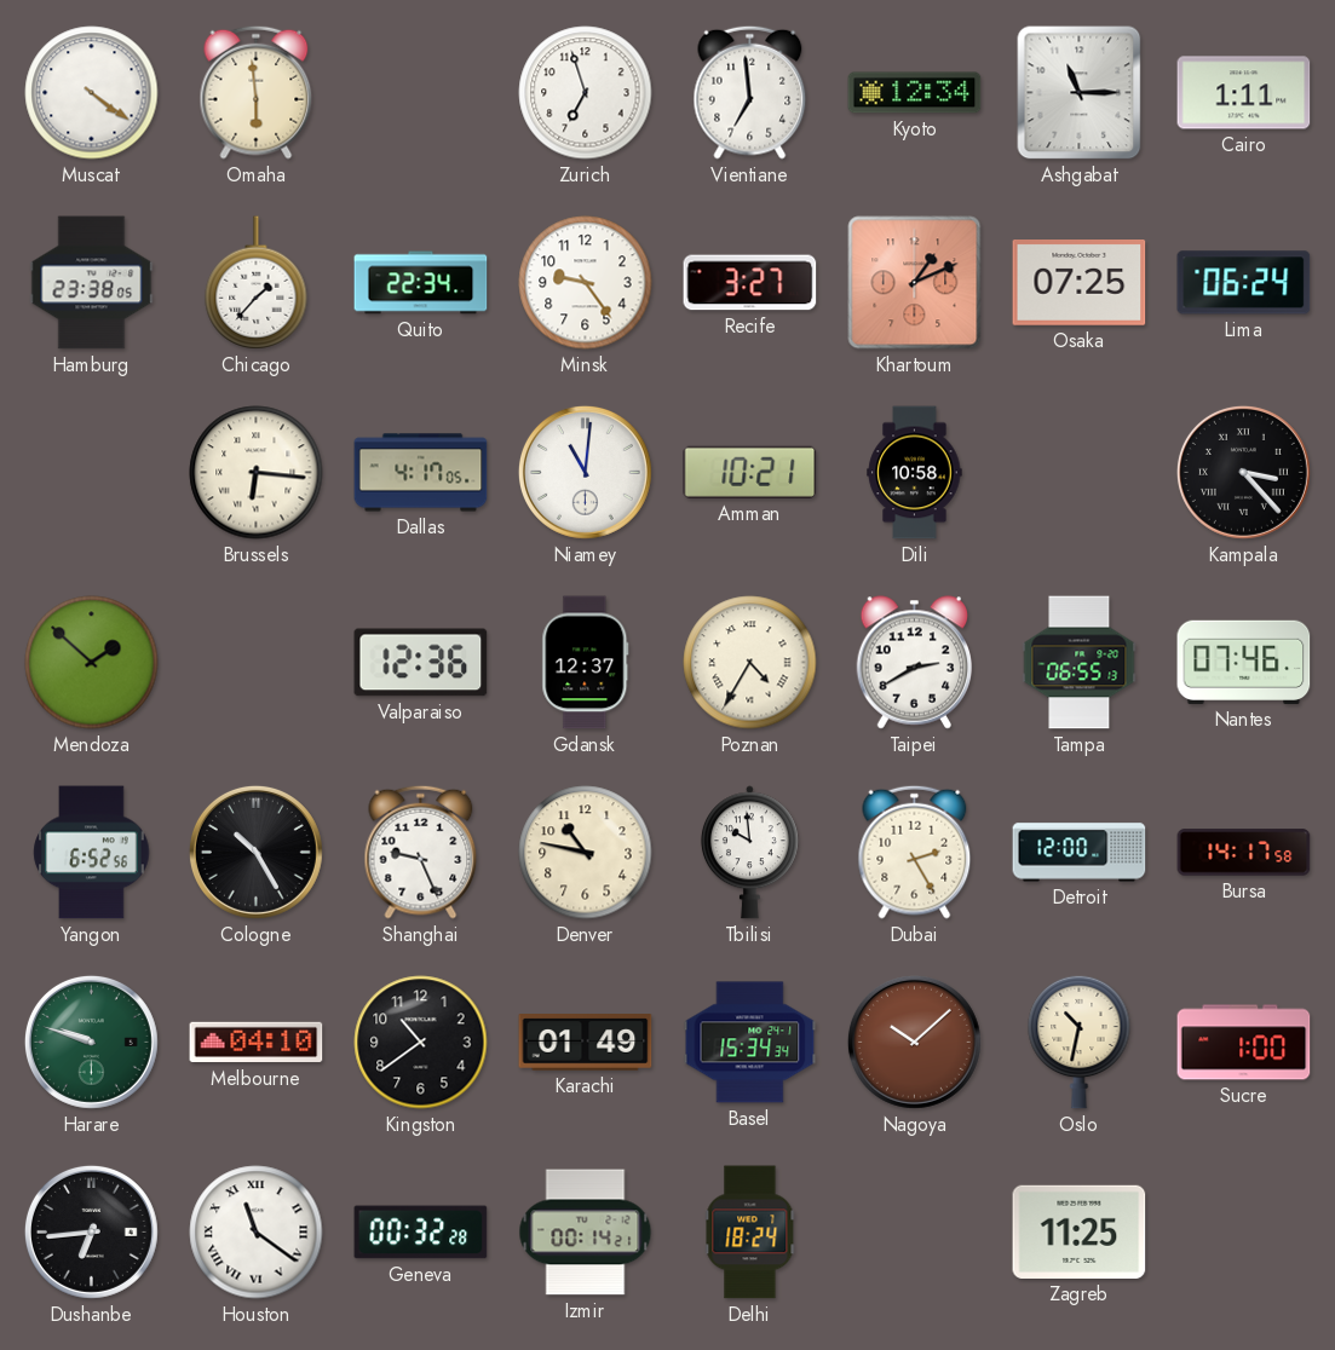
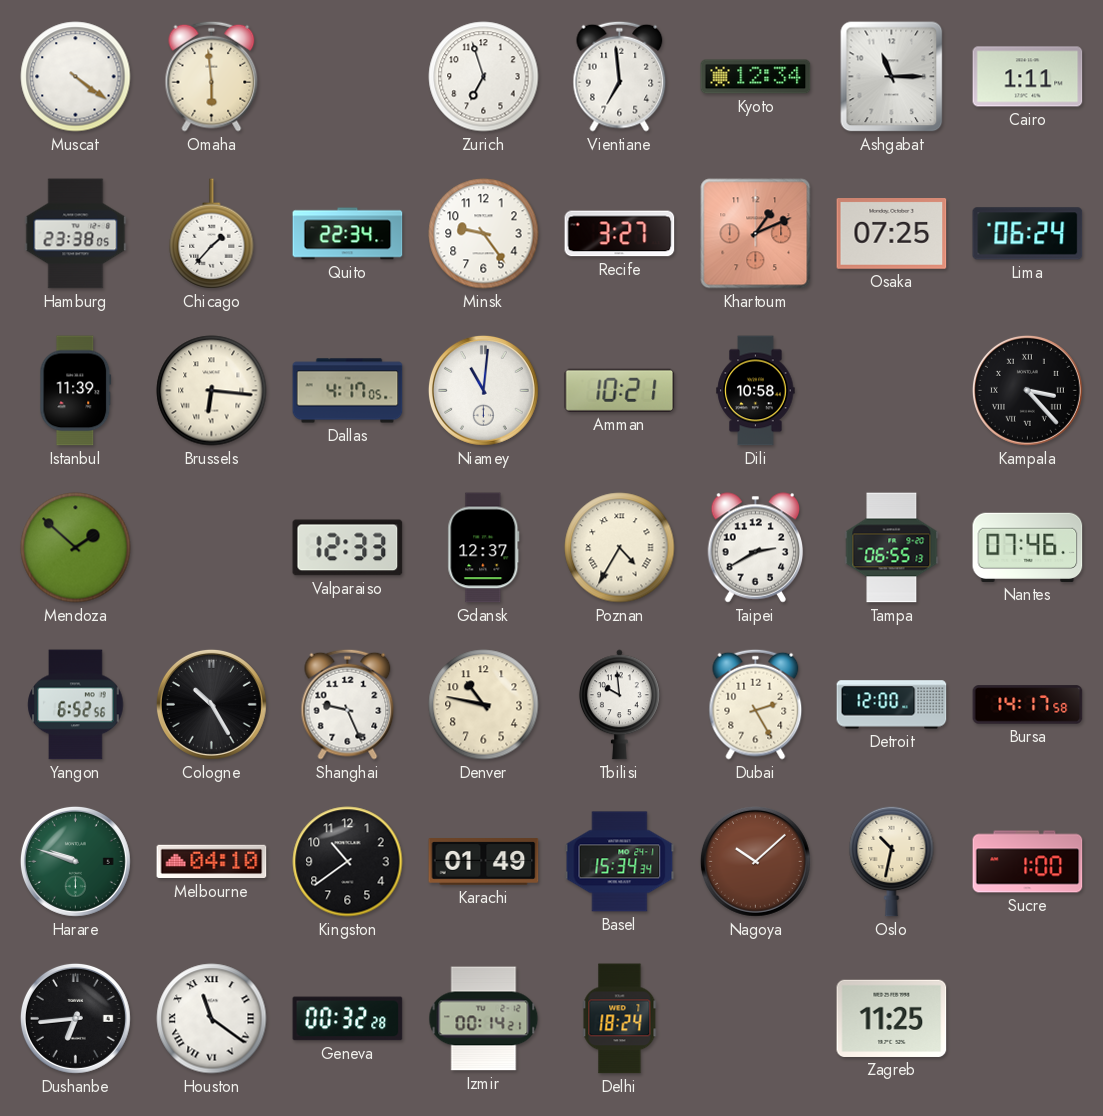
Istanbul: none -> 11:39 (76, 391)
Valparaiso: 12:36 -> 12:33 (348, 548)
